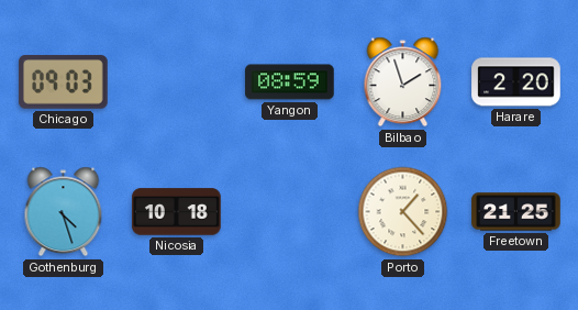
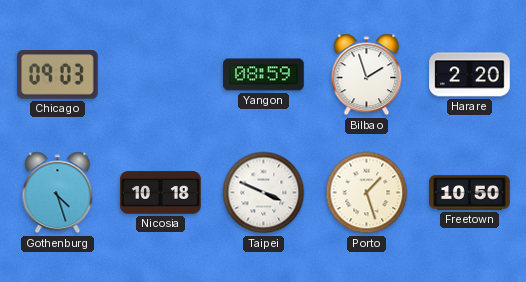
Taipei: none -> 3:49 (264, 193)
Porto: 1:23 -> 1:27 (367, 193)
Freetown: 21:25 -> 10:50 (470, 193)
